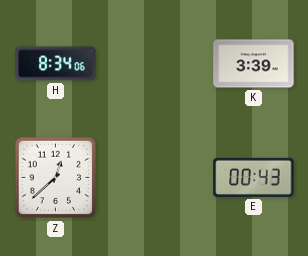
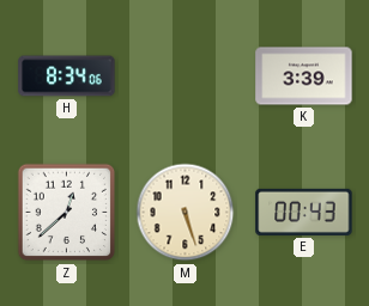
M: none -> 5:27 (186, 213)
